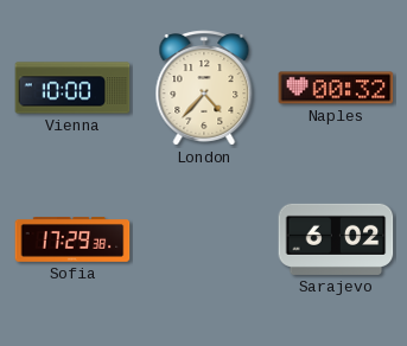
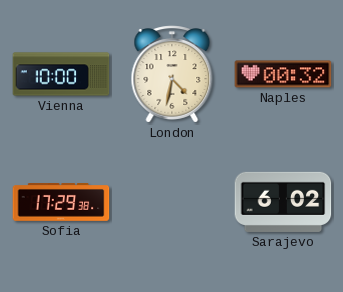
London: 4:37 -> 4:32 (172, 74)
